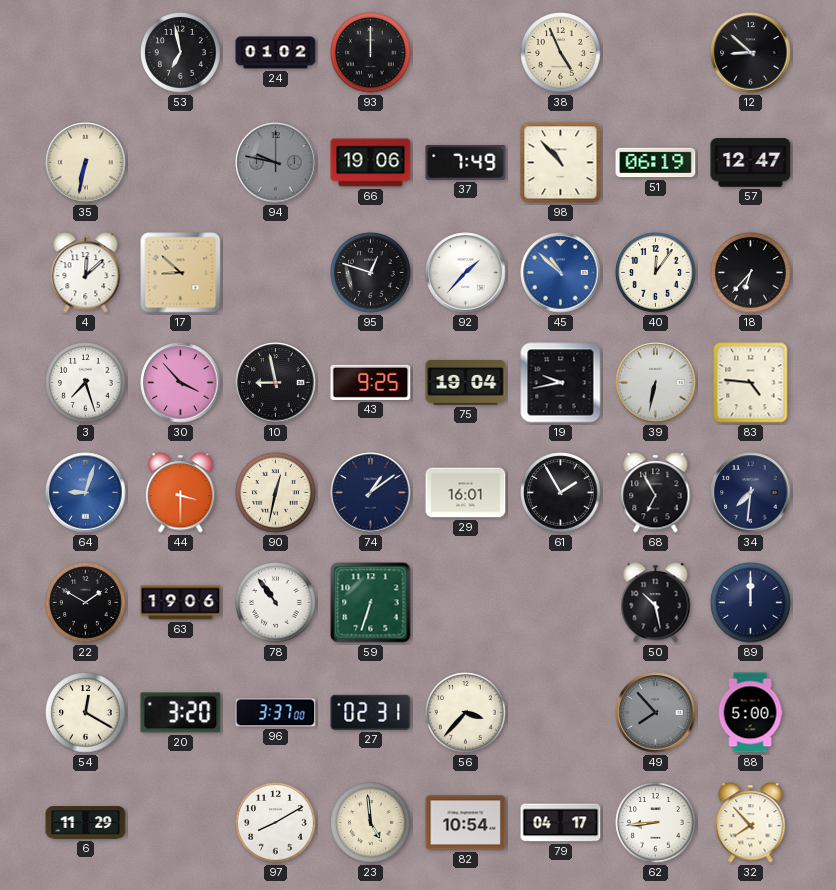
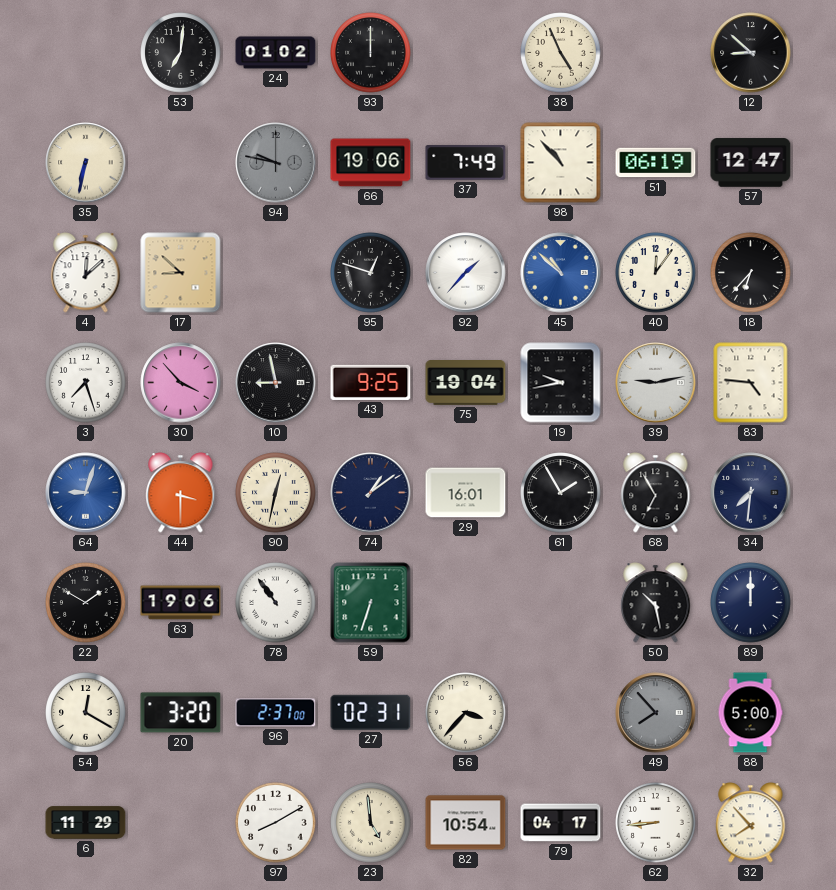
53: 6:58 -> 7:01 (181, 53)
39: 6:32 -> 9:13 (656, 383)
96: 3:37 -> 2:37 (276, 713)
